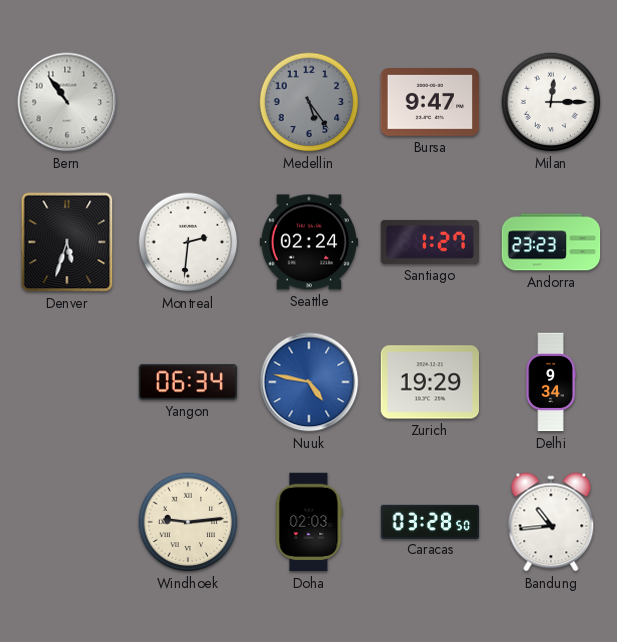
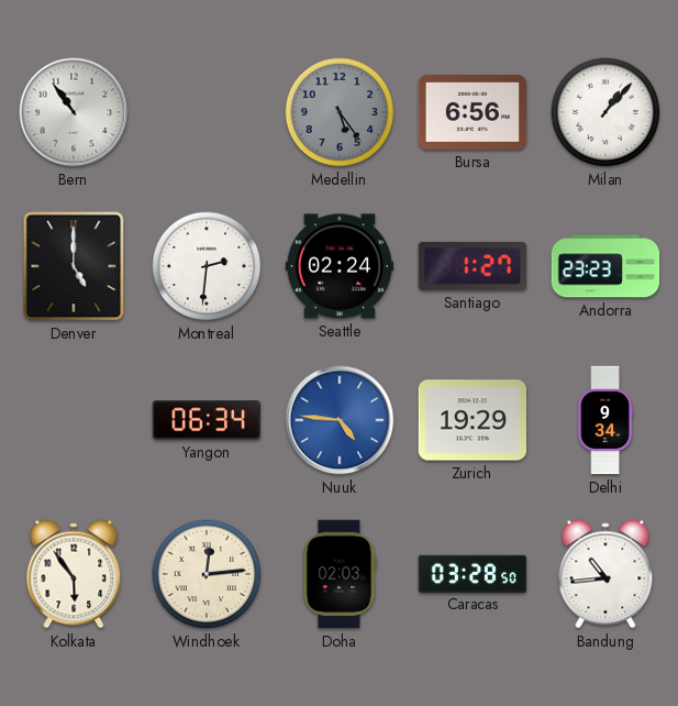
Bursa: 9:47 -> 6:56 (473, 113)
Milan: 12:15 -> 1:07 (605, 112)
Denver: 5:33 -> 5:00 (74, 266)
Nuuk: 4:47 -> 4:46 (340, 420)
Kolkata: none -> 5:54 (74, 574)
Windhoek: 9:14 -> 12:14 (207, 574)
